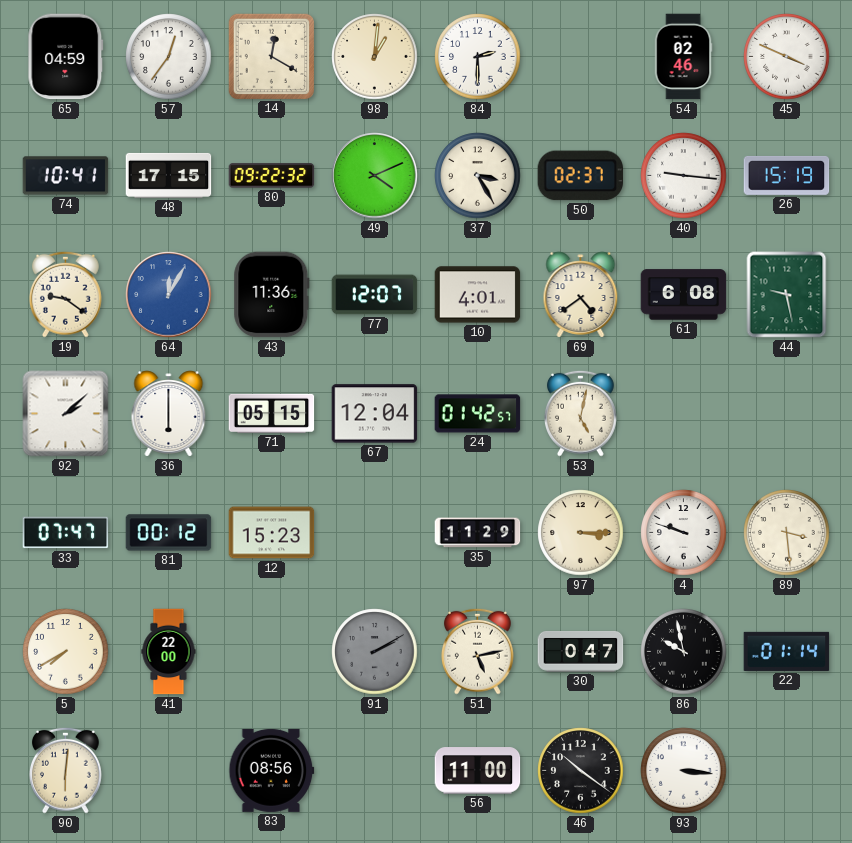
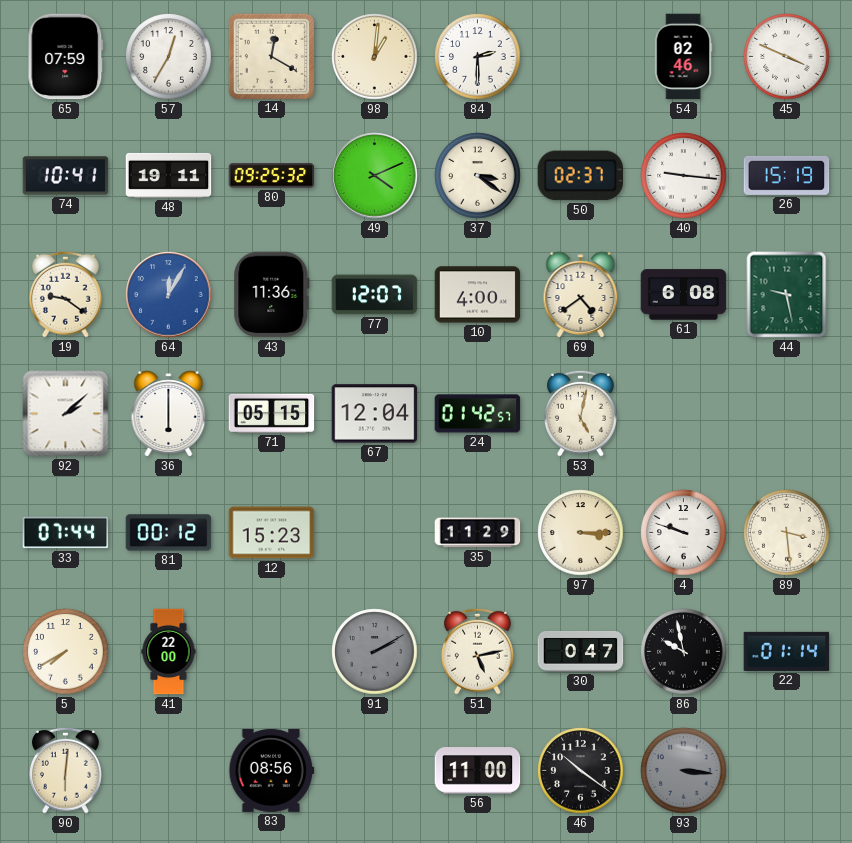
65: 04:59 -> 07:59 (66, 57)
57: 12:36 -> 12:35 (169, 57)
48: 17:15 -> 19:11 (169, 175)
80: 09:22 -> 09:25 (272, 176)
37: 3:25 -> 3:21 (478, 176)
10: 4:01 -> 4:00 (478, 295)
33: 07:47 -> 07:44 (66, 533)
93 dial: white -> grey (684, 771)
